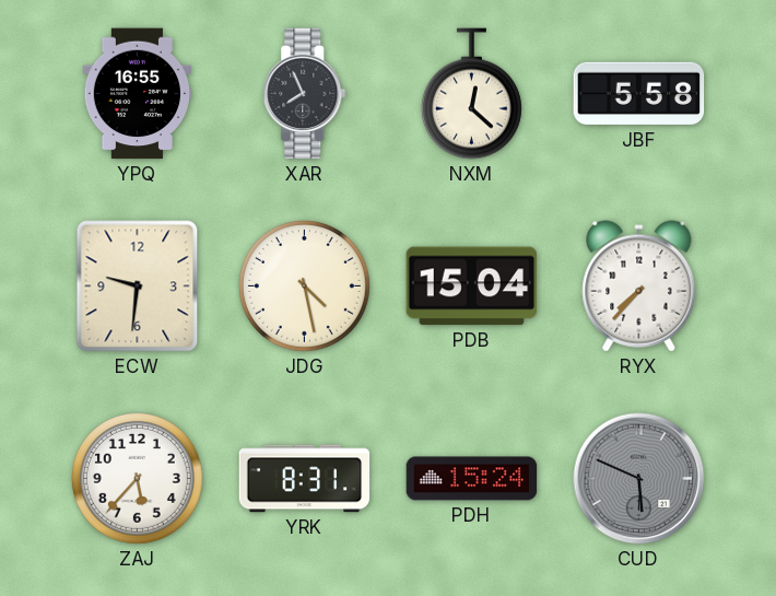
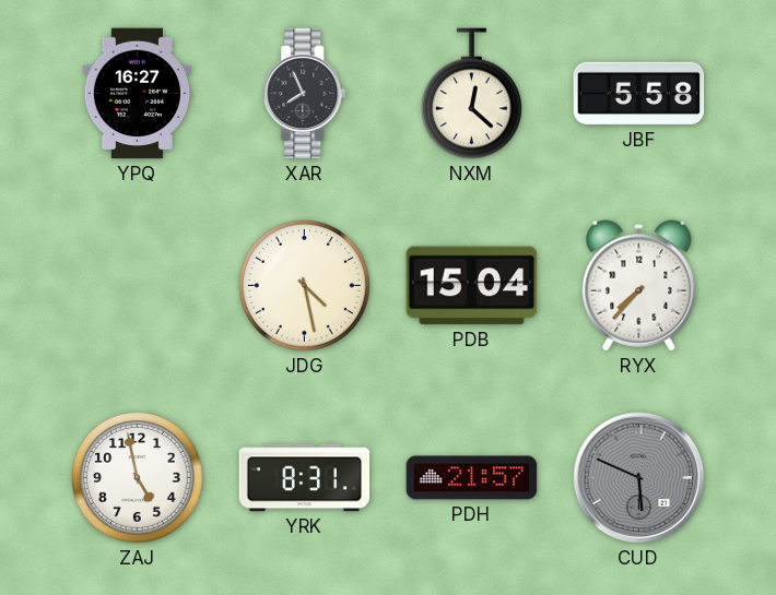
YPQ: 16:55 -> 16:27 (137, 94)
ECW: 9:31 -> none (138, 287)
ZAJ: 5:37 -> 4:58 (137, 477)
PDH: 15:24 -> 21:57 (472, 478)
